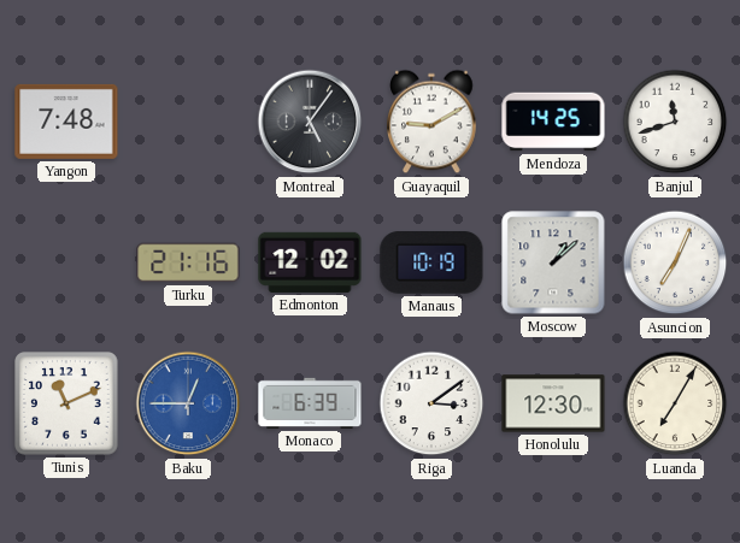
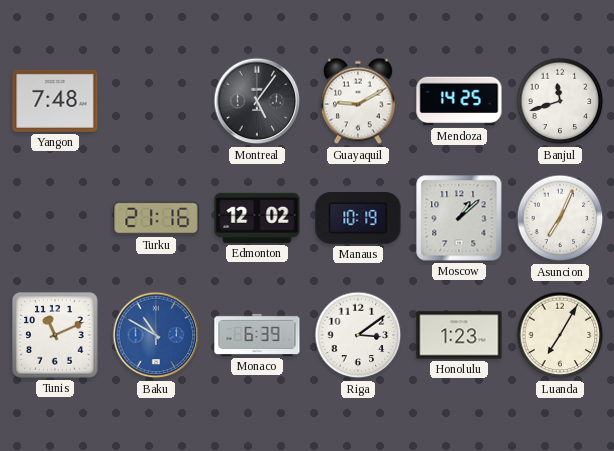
Baku: 12:45 -> 10:50 (156, 335)
Honolulu: 12:30 -> 1:23 (459, 335)
